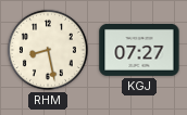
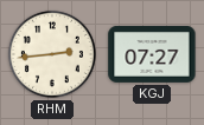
RHM: 8:28 -> 2:44 (52, 54)
